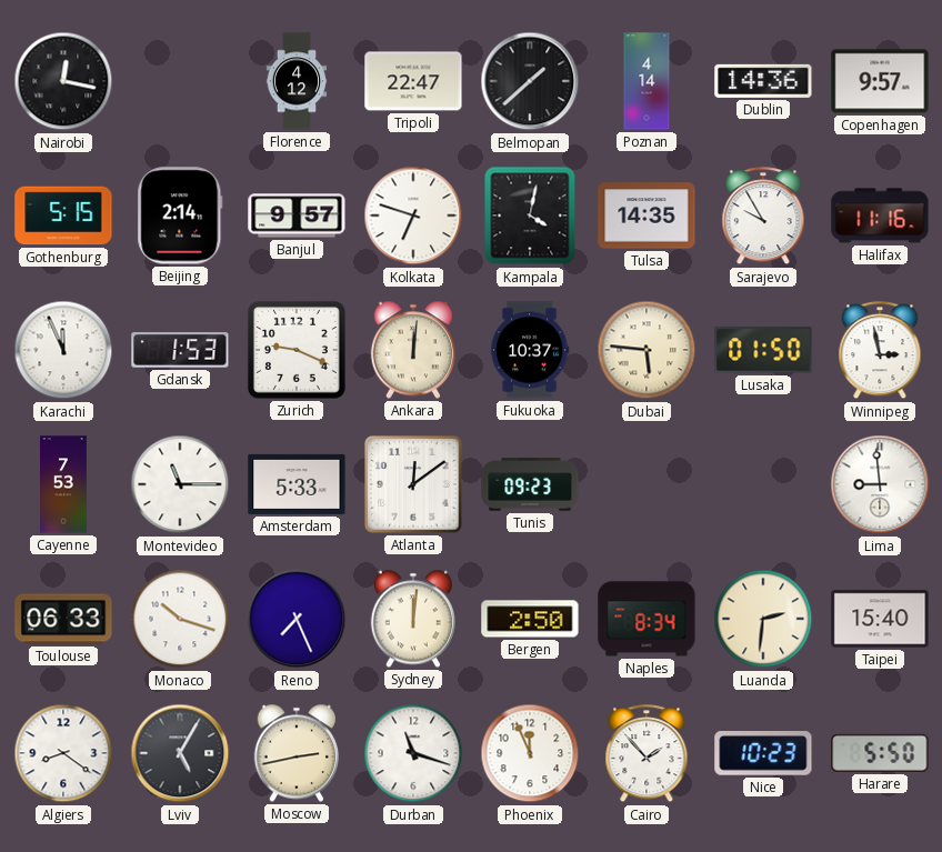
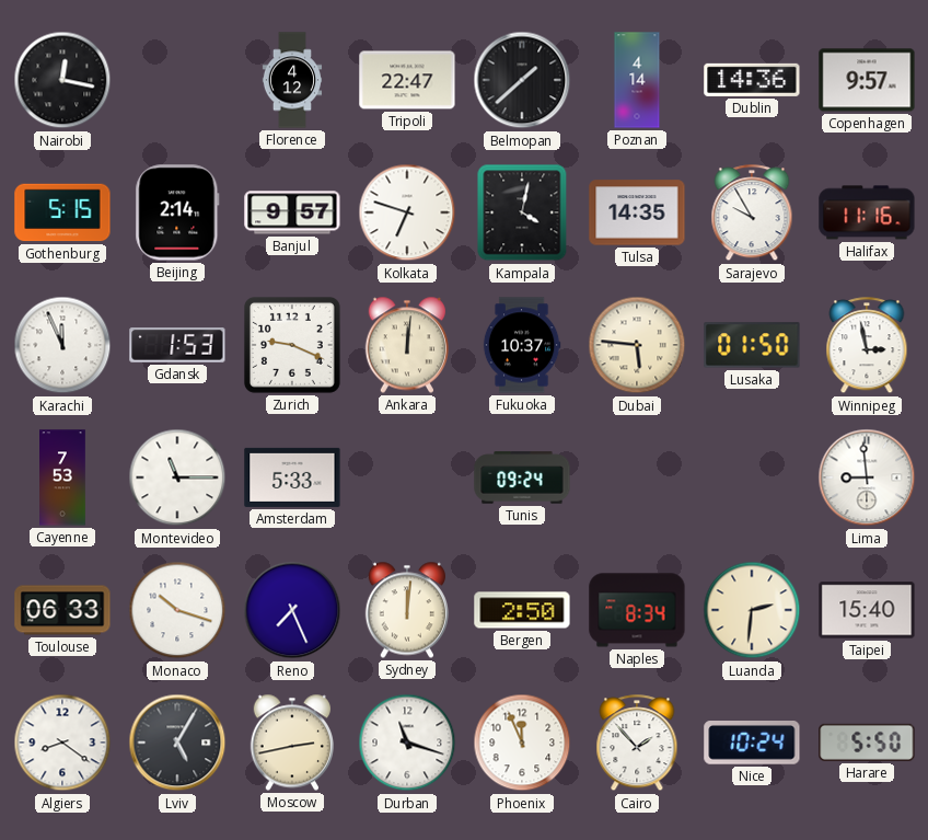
Atlanta: 12:09 -> none (413, 484)
Tunis: 09:23 -> 09:24 (522, 477)
Nice: 10:23 -> 10:24 (752, 744)
